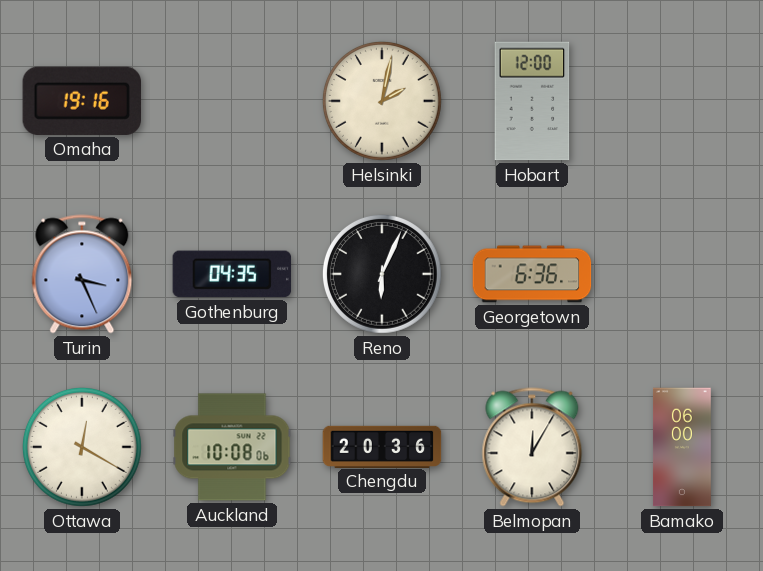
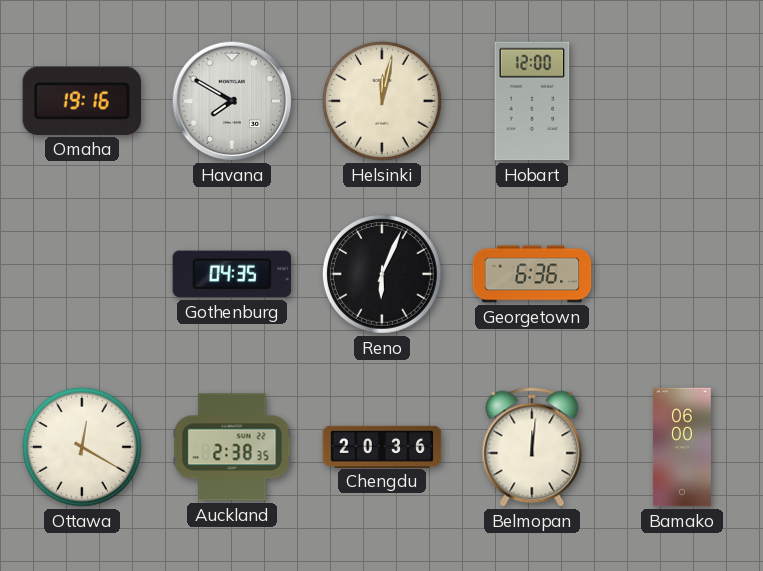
Havana: none -> 7:50 (232, 101)
Helsinki: 2:02 -> 12:02 (382, 101)
Turin: 3:26 -> none (82, 274)
Auckland: 10:08 -> 2:38 (232, 447)
Belmopan: 12:05 -> 12:01 (532, 447)
